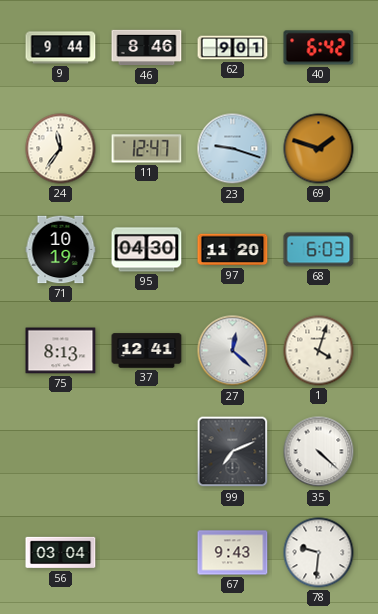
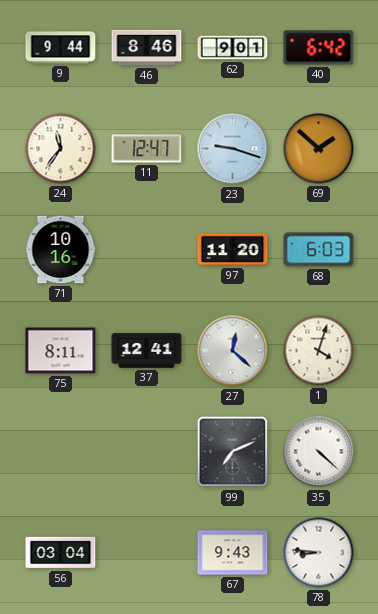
69: 1:48 -> 1:52 (319, 149)
71: 10:19 -> 10:16 (61, 250)
95: 04:30 -> none (147, 250)
75: 8:13 -> 8:11 (61, 351)
78: 9:31 -> 8:46 (319, 553)
